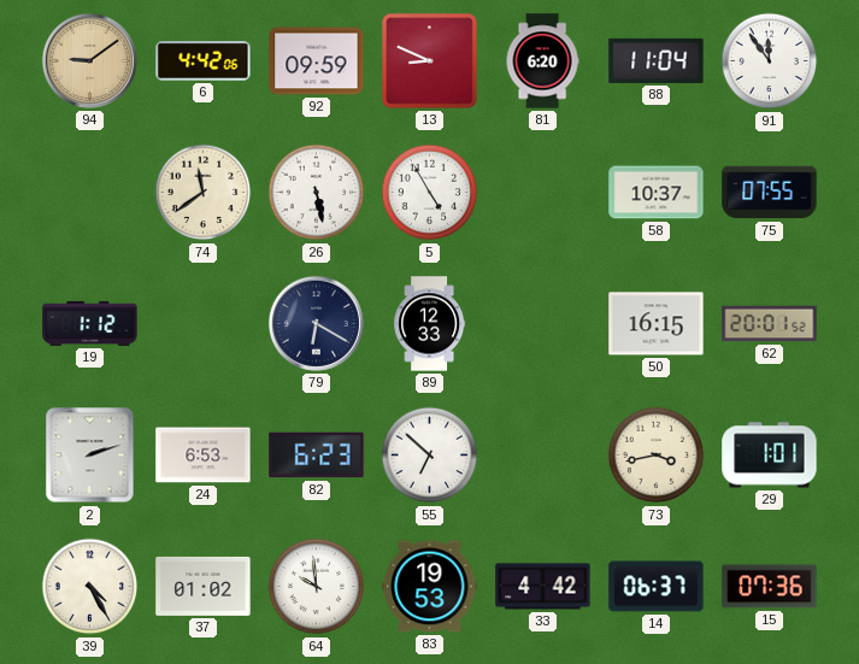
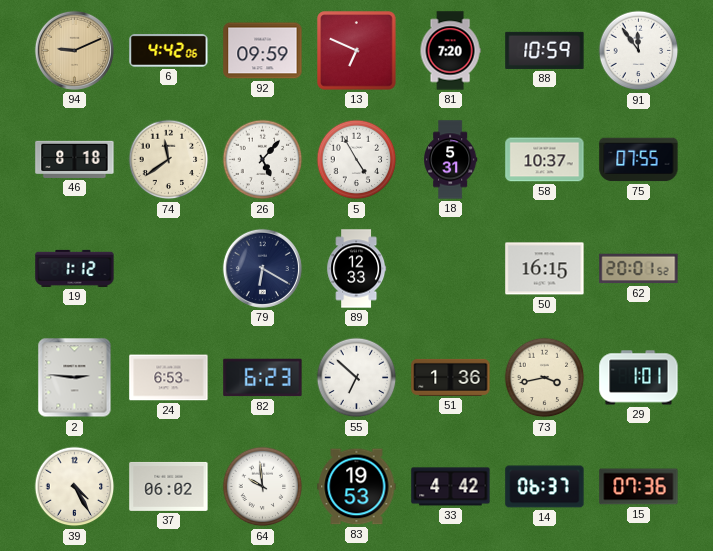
94: 9:09 -> 9:11 (74, 50)
13: 8:49 -> 6:49 (357, 51)
81: 6:20 -> 7:20 (450, 51)
88: 11:04 -> 10:59 (545, 50)
46: none -> 8:18 (75, 159)
26: 5:28 -> 5:07 (263, 160)
18: none -> 5:31 (450, 160)
2: 2:12 -> 2:46 (75, 378)
51: none -> 1:36 (451, 377)
37: 01:02 -> 06:02 (169, 486)
